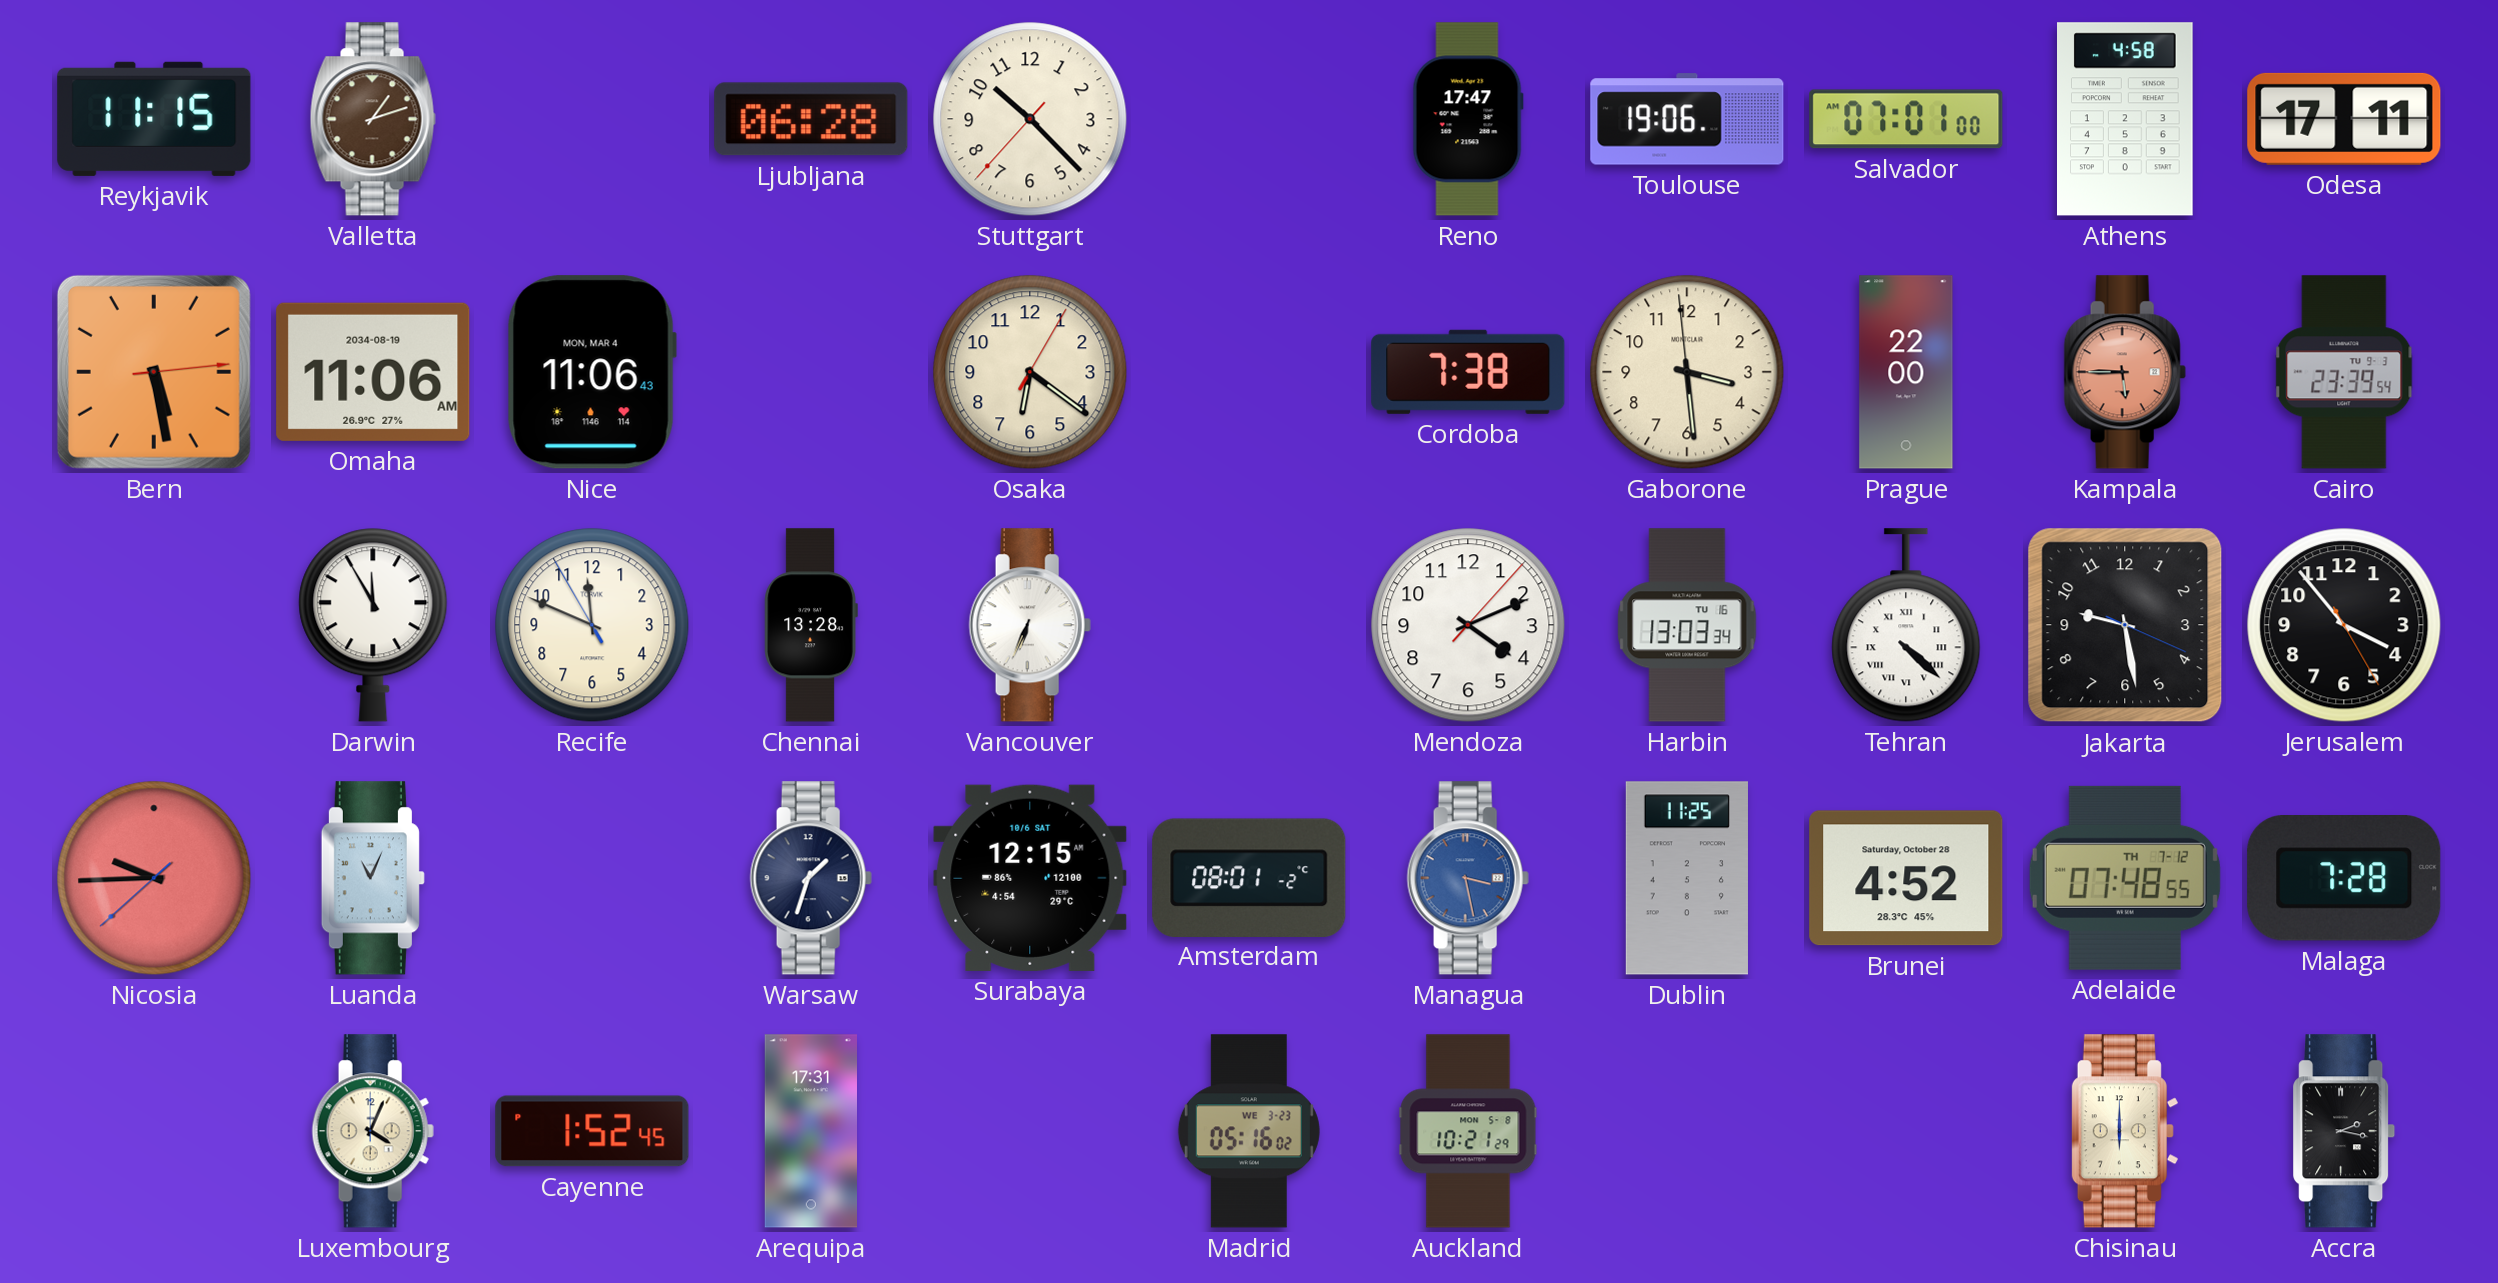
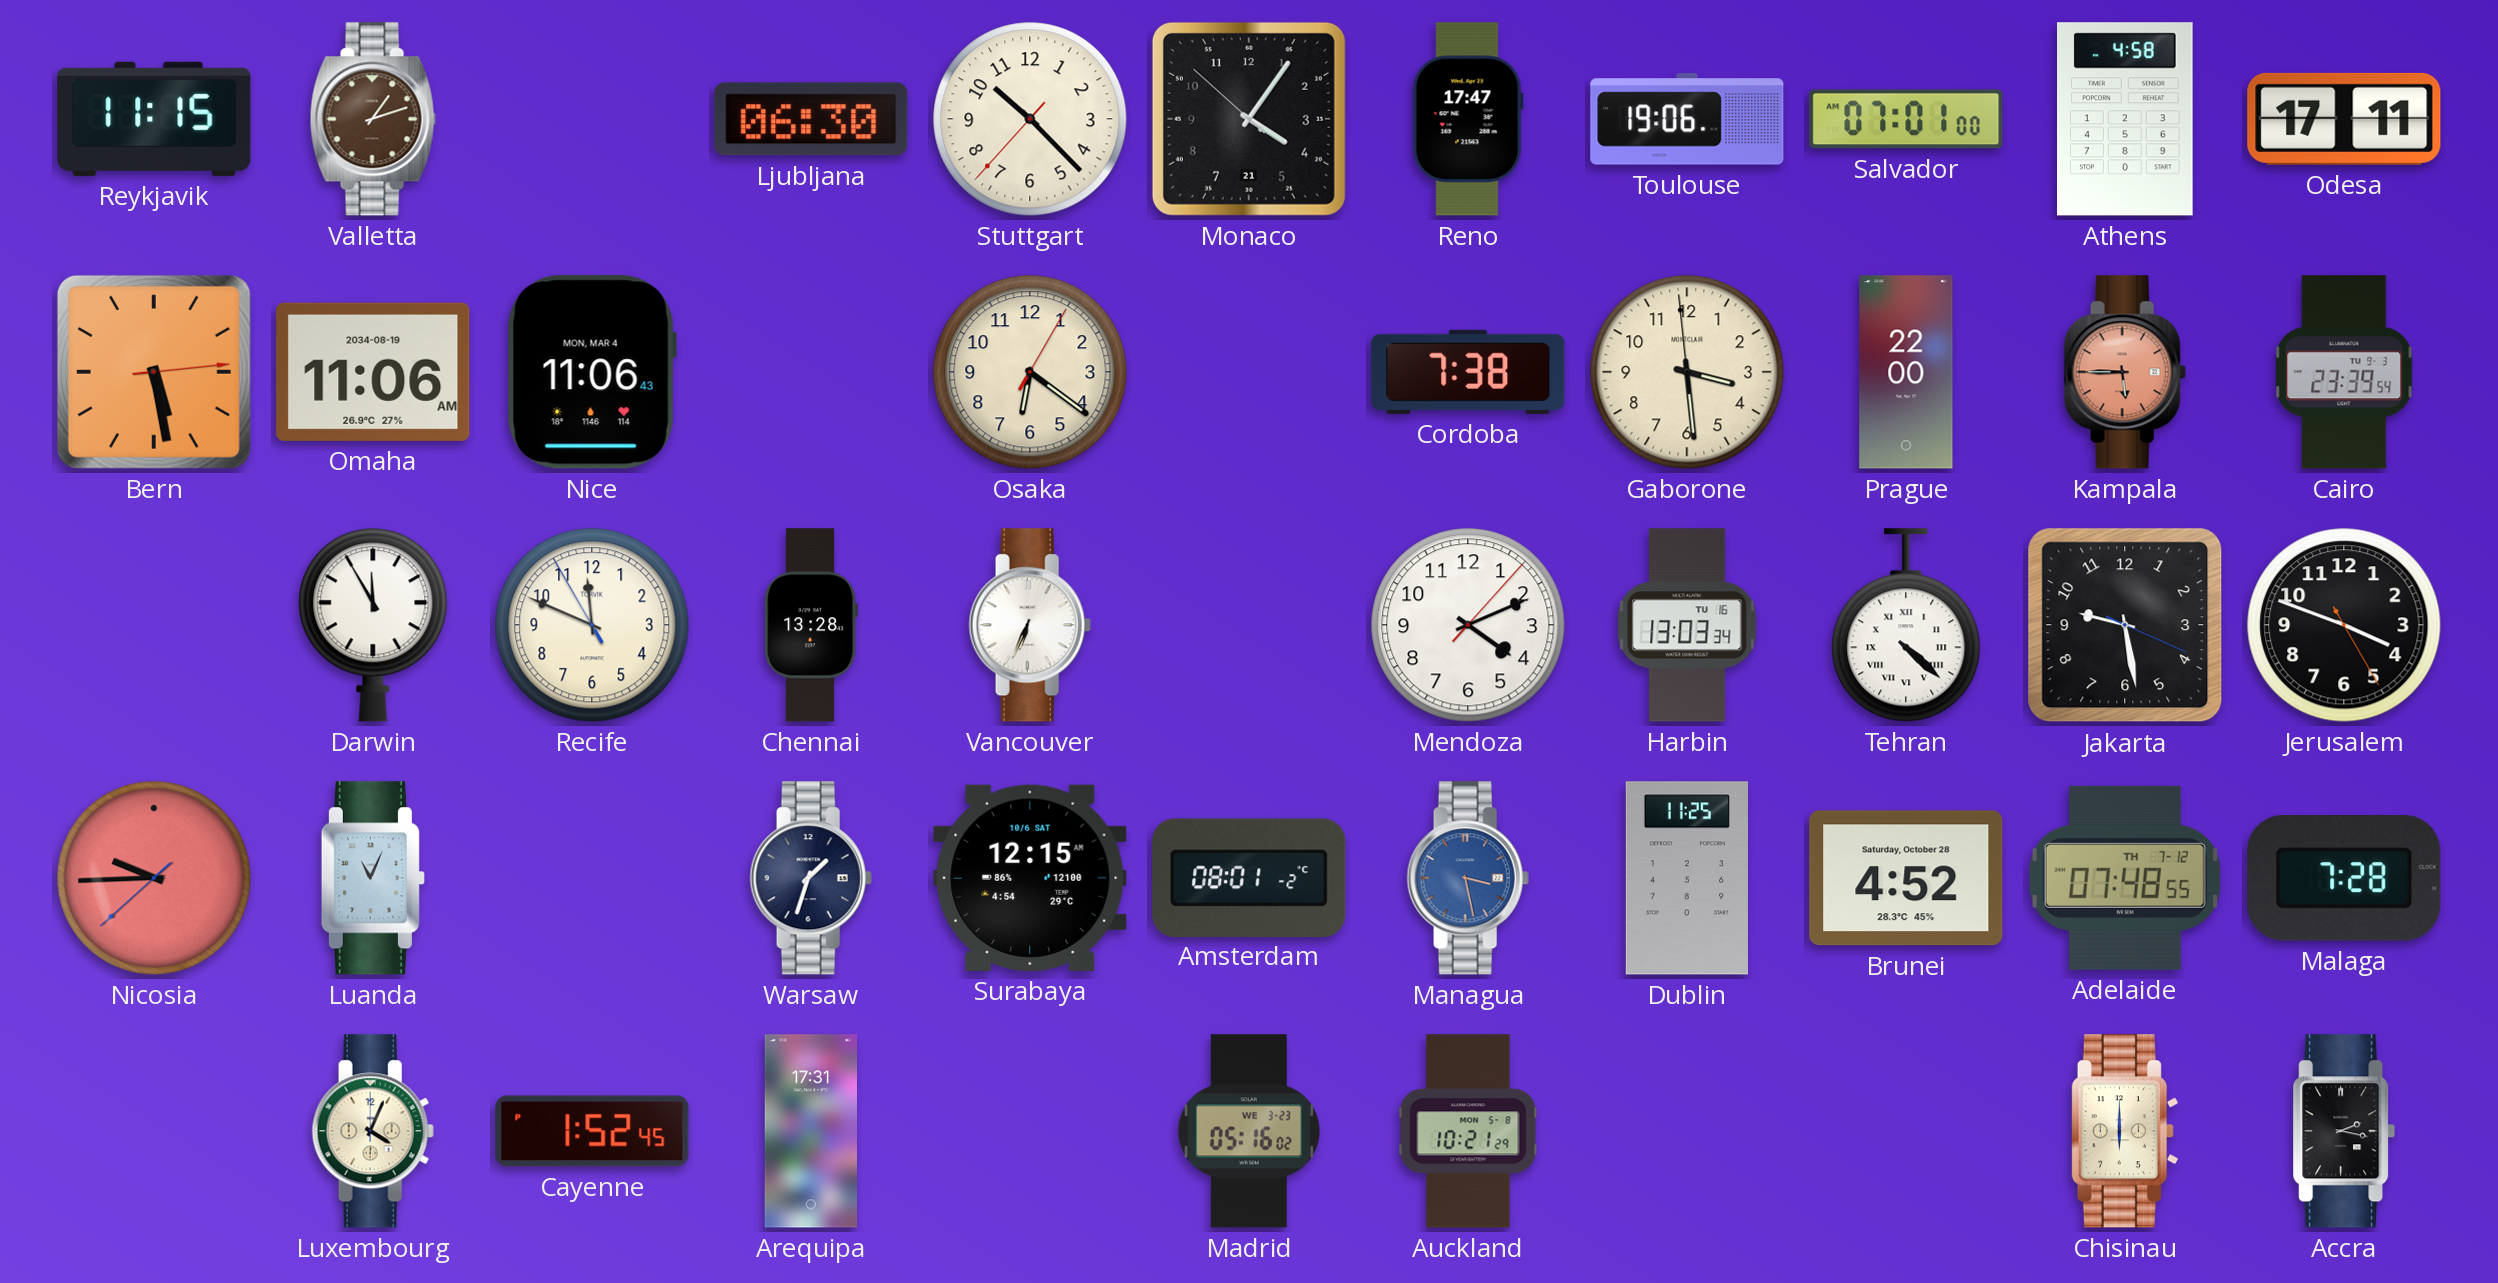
Ljubljana: 06:28 -> 06:30 (811, 119)
Monaco: none -> 4:05 (1249, 119)
Jerusalem: 3:53 -> 3:48 (2344, 625)
